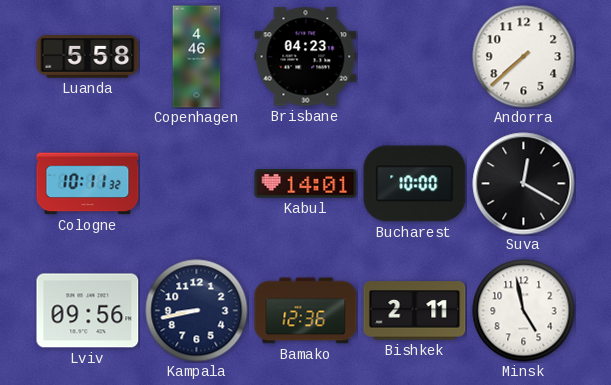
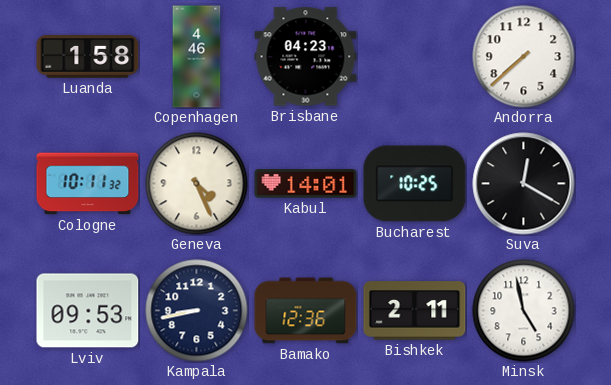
Luanda: 5:58 -> 1:58 (88, 57)
Geneva: none -> 4:26 (197, 184)
Bucharest: 10:00 -> 10:25 (415, 184)
Lviv: 09:56 -> 09:53 (88, 311)
